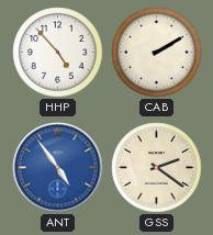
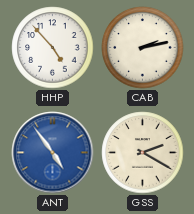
CAB: 2:10 -> 2:13 (143, 48)
GSS: 2:21 -> 2:20 (143, 153)
